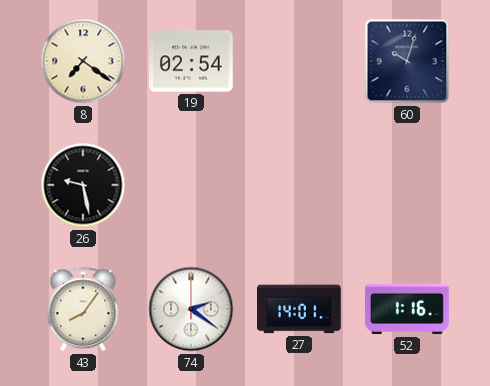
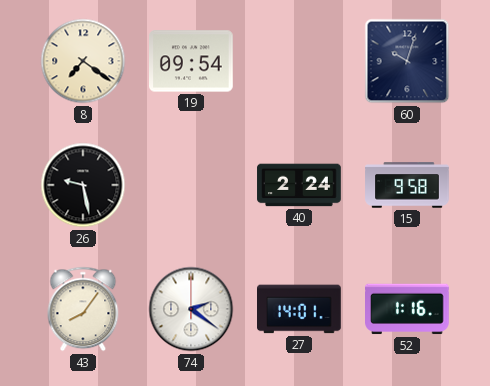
19: 02:54 -> 09:54 (192, 61)
40: none -> 2:24 (299, 185)
15: none -> 9:58 (407, 185)
